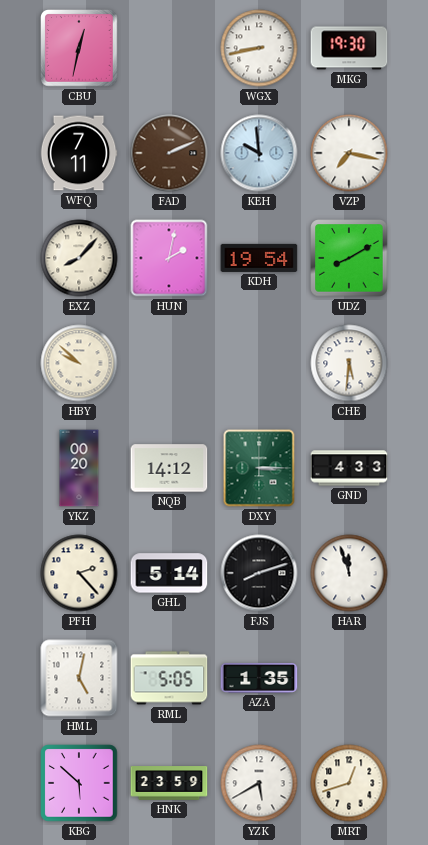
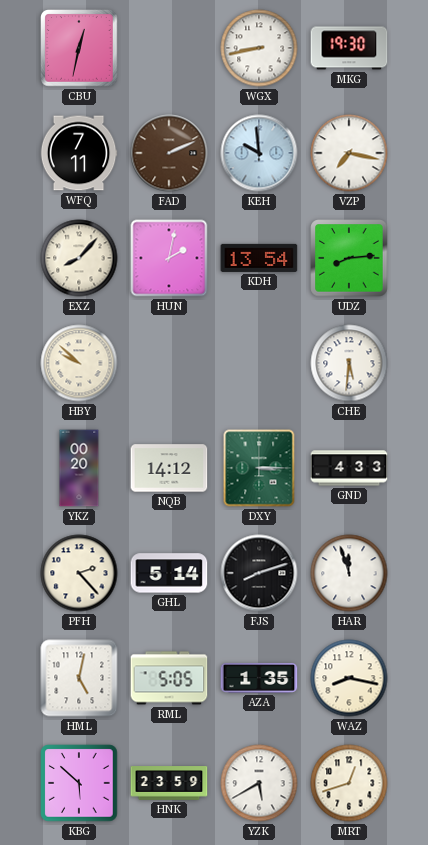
KDH: 19:54 -> 13:54 (259, 258)
UDZ: 8:10 -> 8:14 (349, 258)
WAZ: none -> 8:17 (349, 678)
